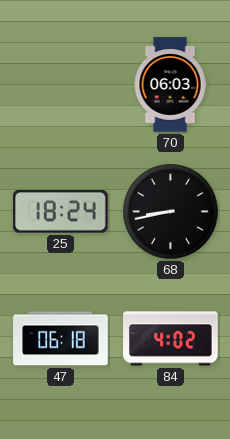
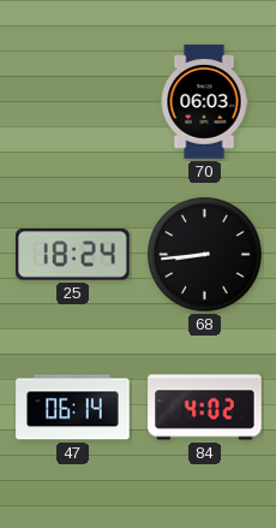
68: 8:43 -> 8:44 (205, 255)
47: 06:18 -> 06:14 (73, 408)
